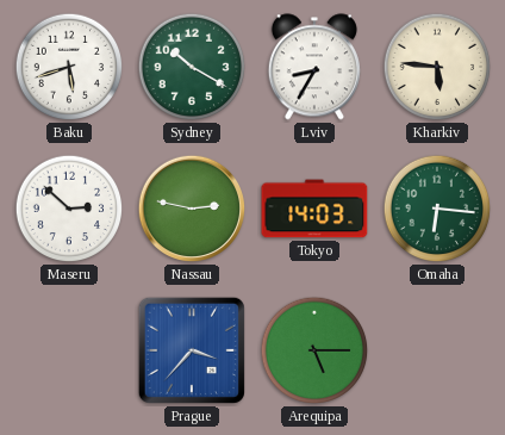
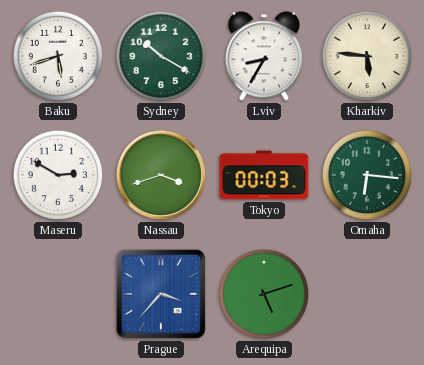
Maseru: 2:52 -> 2:50 (58, 175)
Nassau: 2:47 -> 3:42 (161, 175)
Tokyo: 14:03 -> 00:03 (264, 175)
Arequipa: 5:15 -> 5:12 (264, 294)
